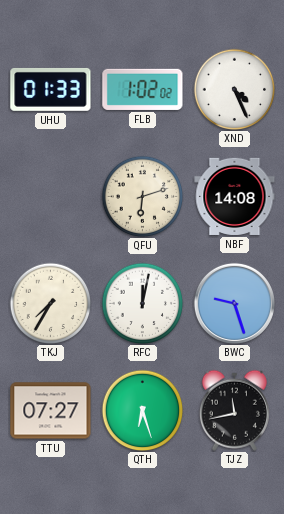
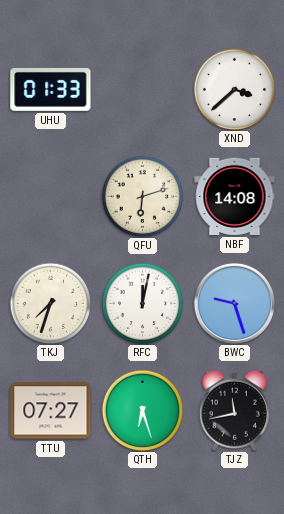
FLB: 1:02 -> none (143, 89)
XND: 4:26 -> 3:38 (234, 89)
TKJ: 7:35 -> 7:33 (50, 303)
